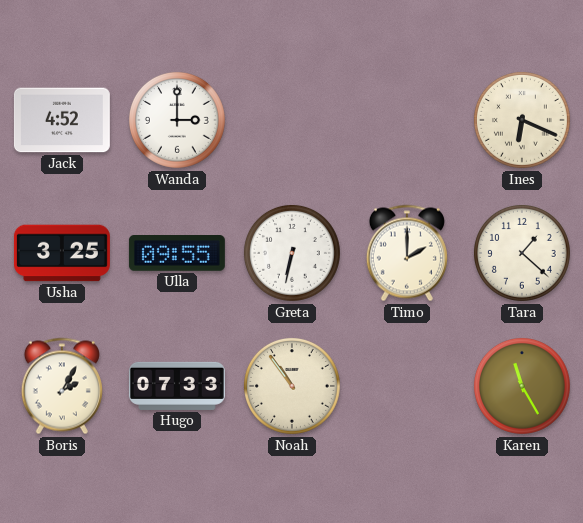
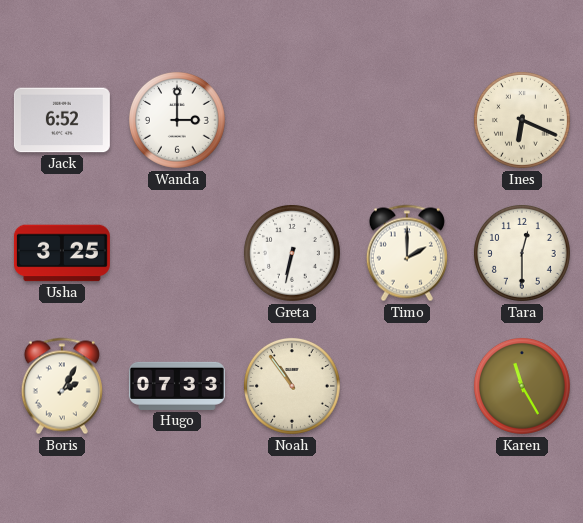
Jack: 4:52 -> 6:52 (62, 120)
Ulla: 09:55 -> none (177, 254)
Tara: 1:22 -> 12:30 (522, 253)
